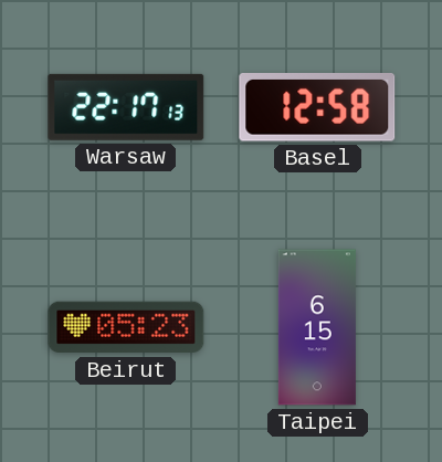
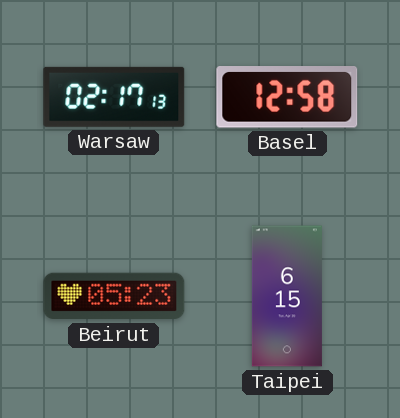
Warsaw: 22:17 -> 02:17 (114, 97)
